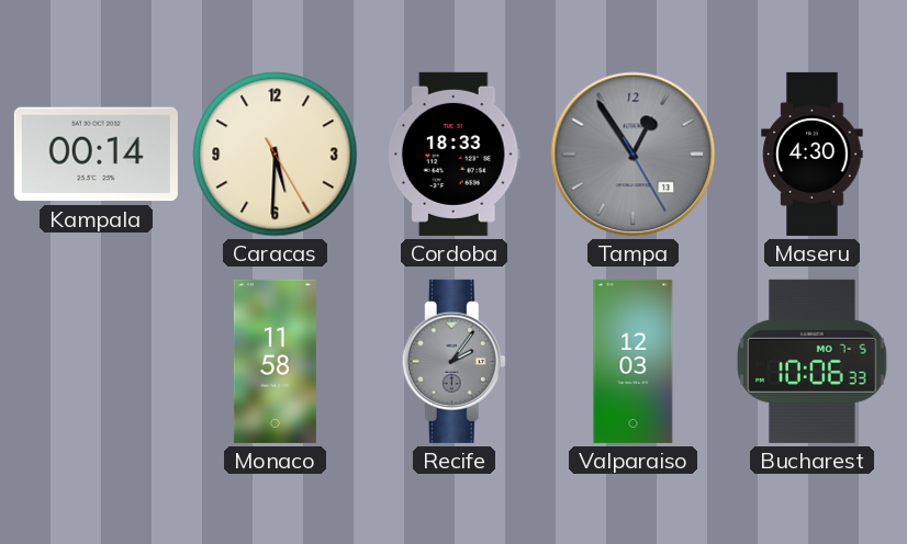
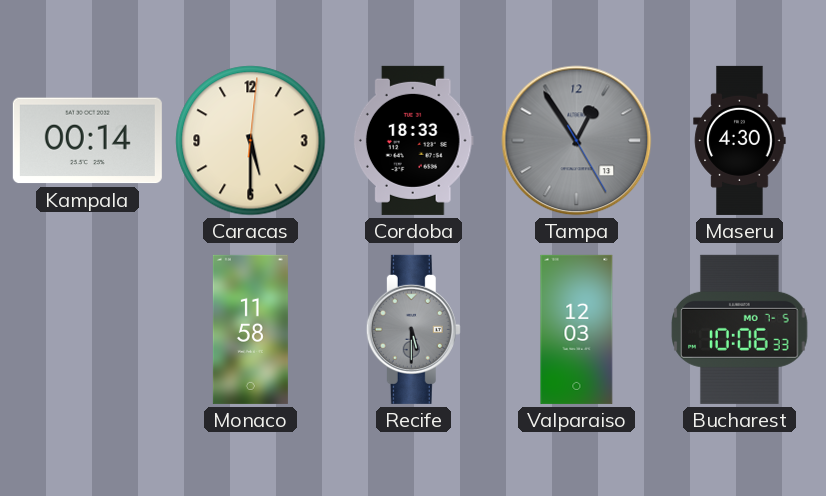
Caracas: 5:30:25 -> 5:30:01 (251, 141)
Recife: 2:06 -> 5:30 (413, 329)
